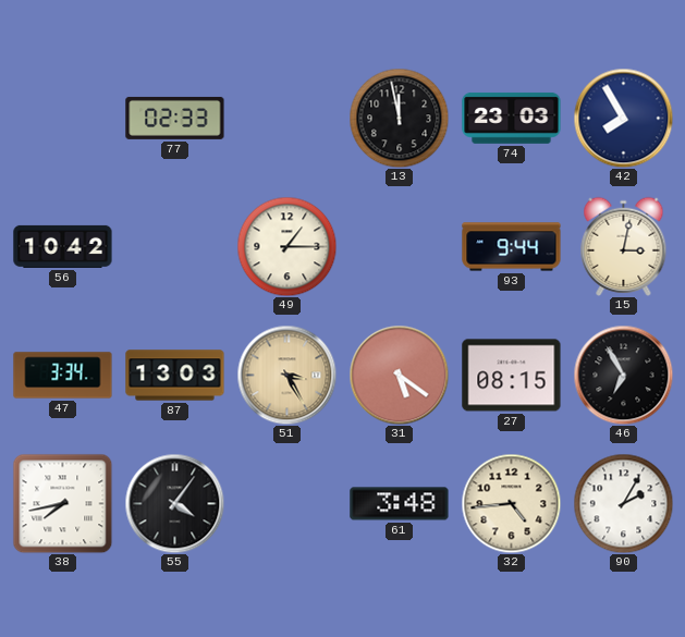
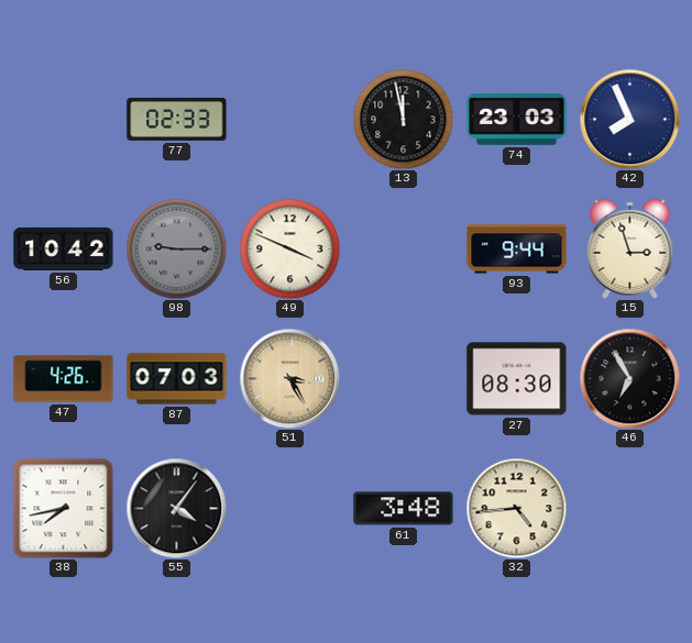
42: 7:55 -> 7:56 (629, 119)
98: none -> 9:15 (176, 248)
49: 1:15 -> 3:49 (289, 248)
15: 3:02 -> 2:57 (630, 248)
47: 3:34 -> 4:26 (64, 379)
87: 13:03 -> 07:03 (177, 379)
31: 5:21 -> none (399, 375)
27: 08:15 -> 08:30 (517, 379)
90: 2:05 -> none (623, 503)
